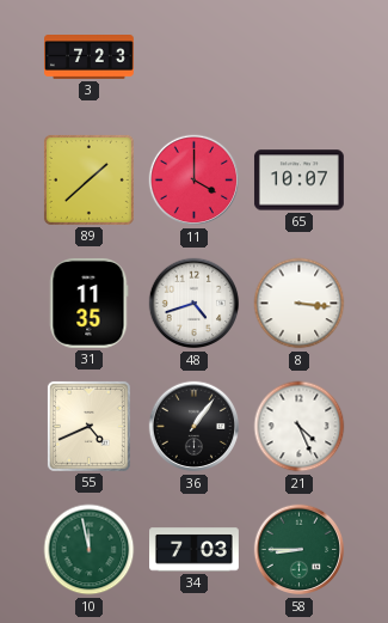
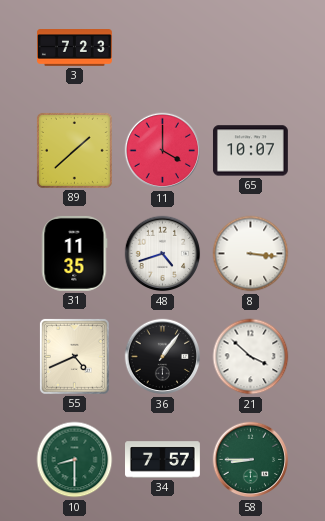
21: 4:26 -> 3:52 (251, 357)
10: 11:58 -> 8:30 (75, 460)
34: 7:03 -> 7:57 (163, 460)
